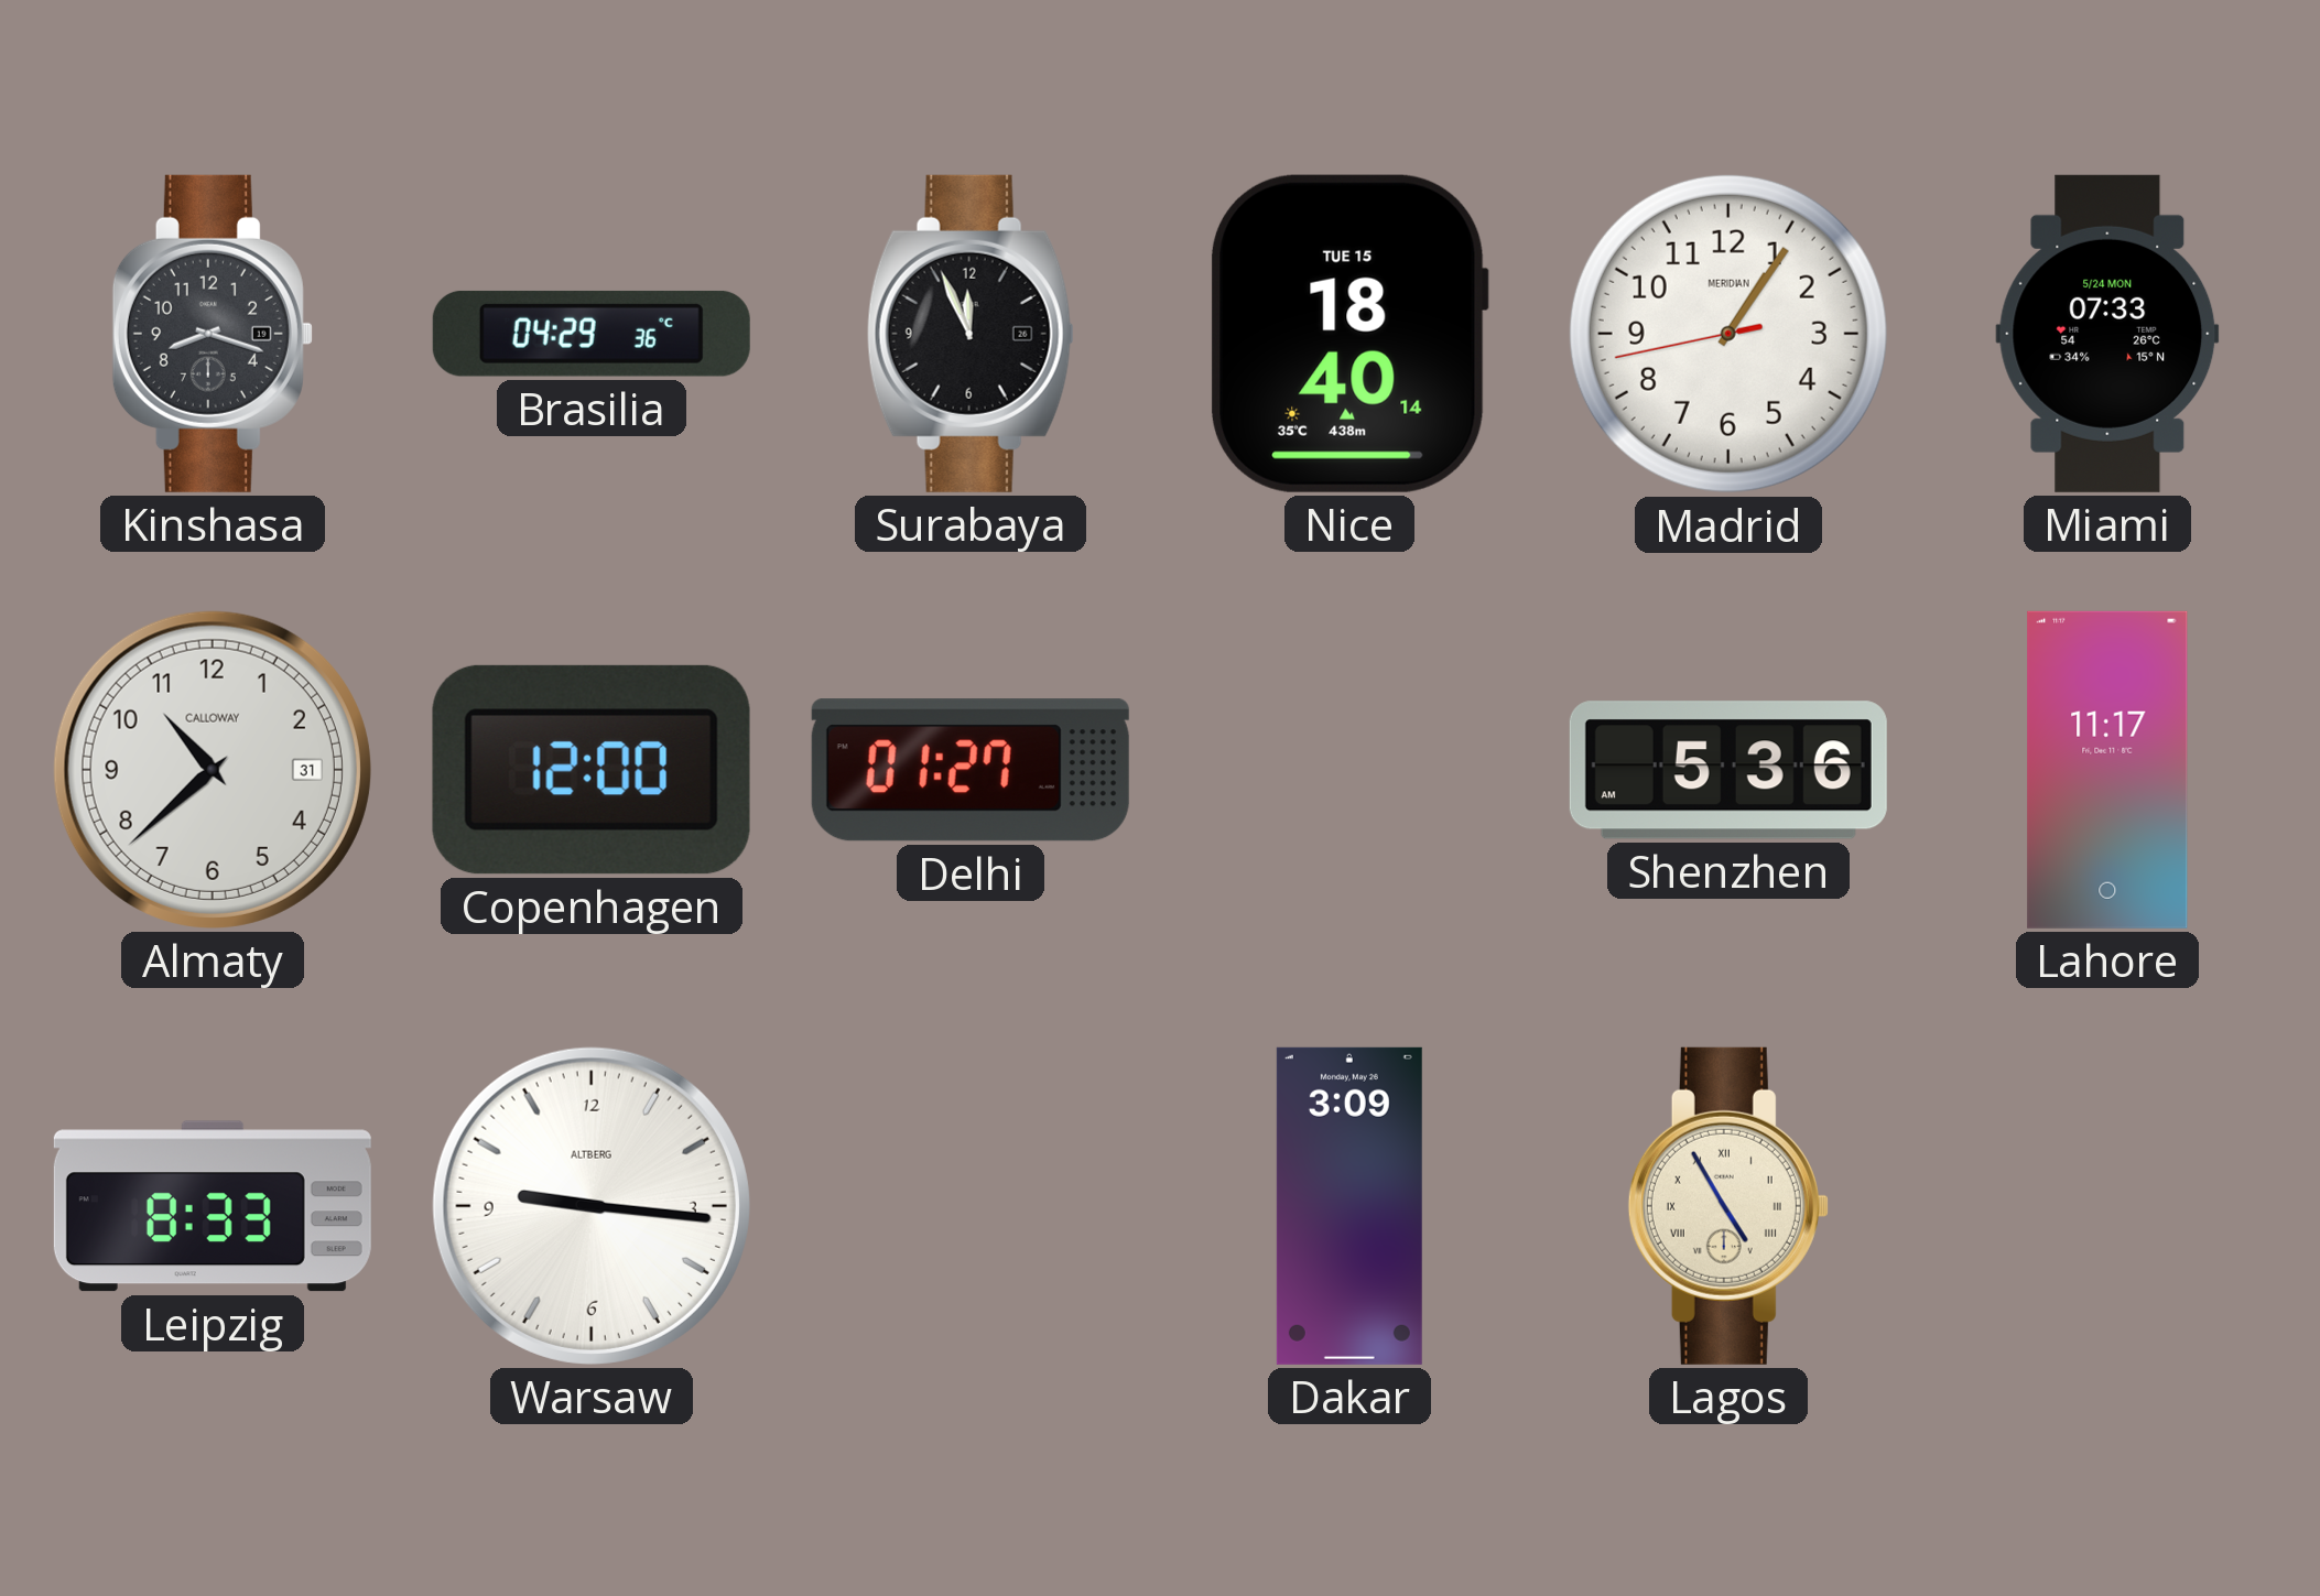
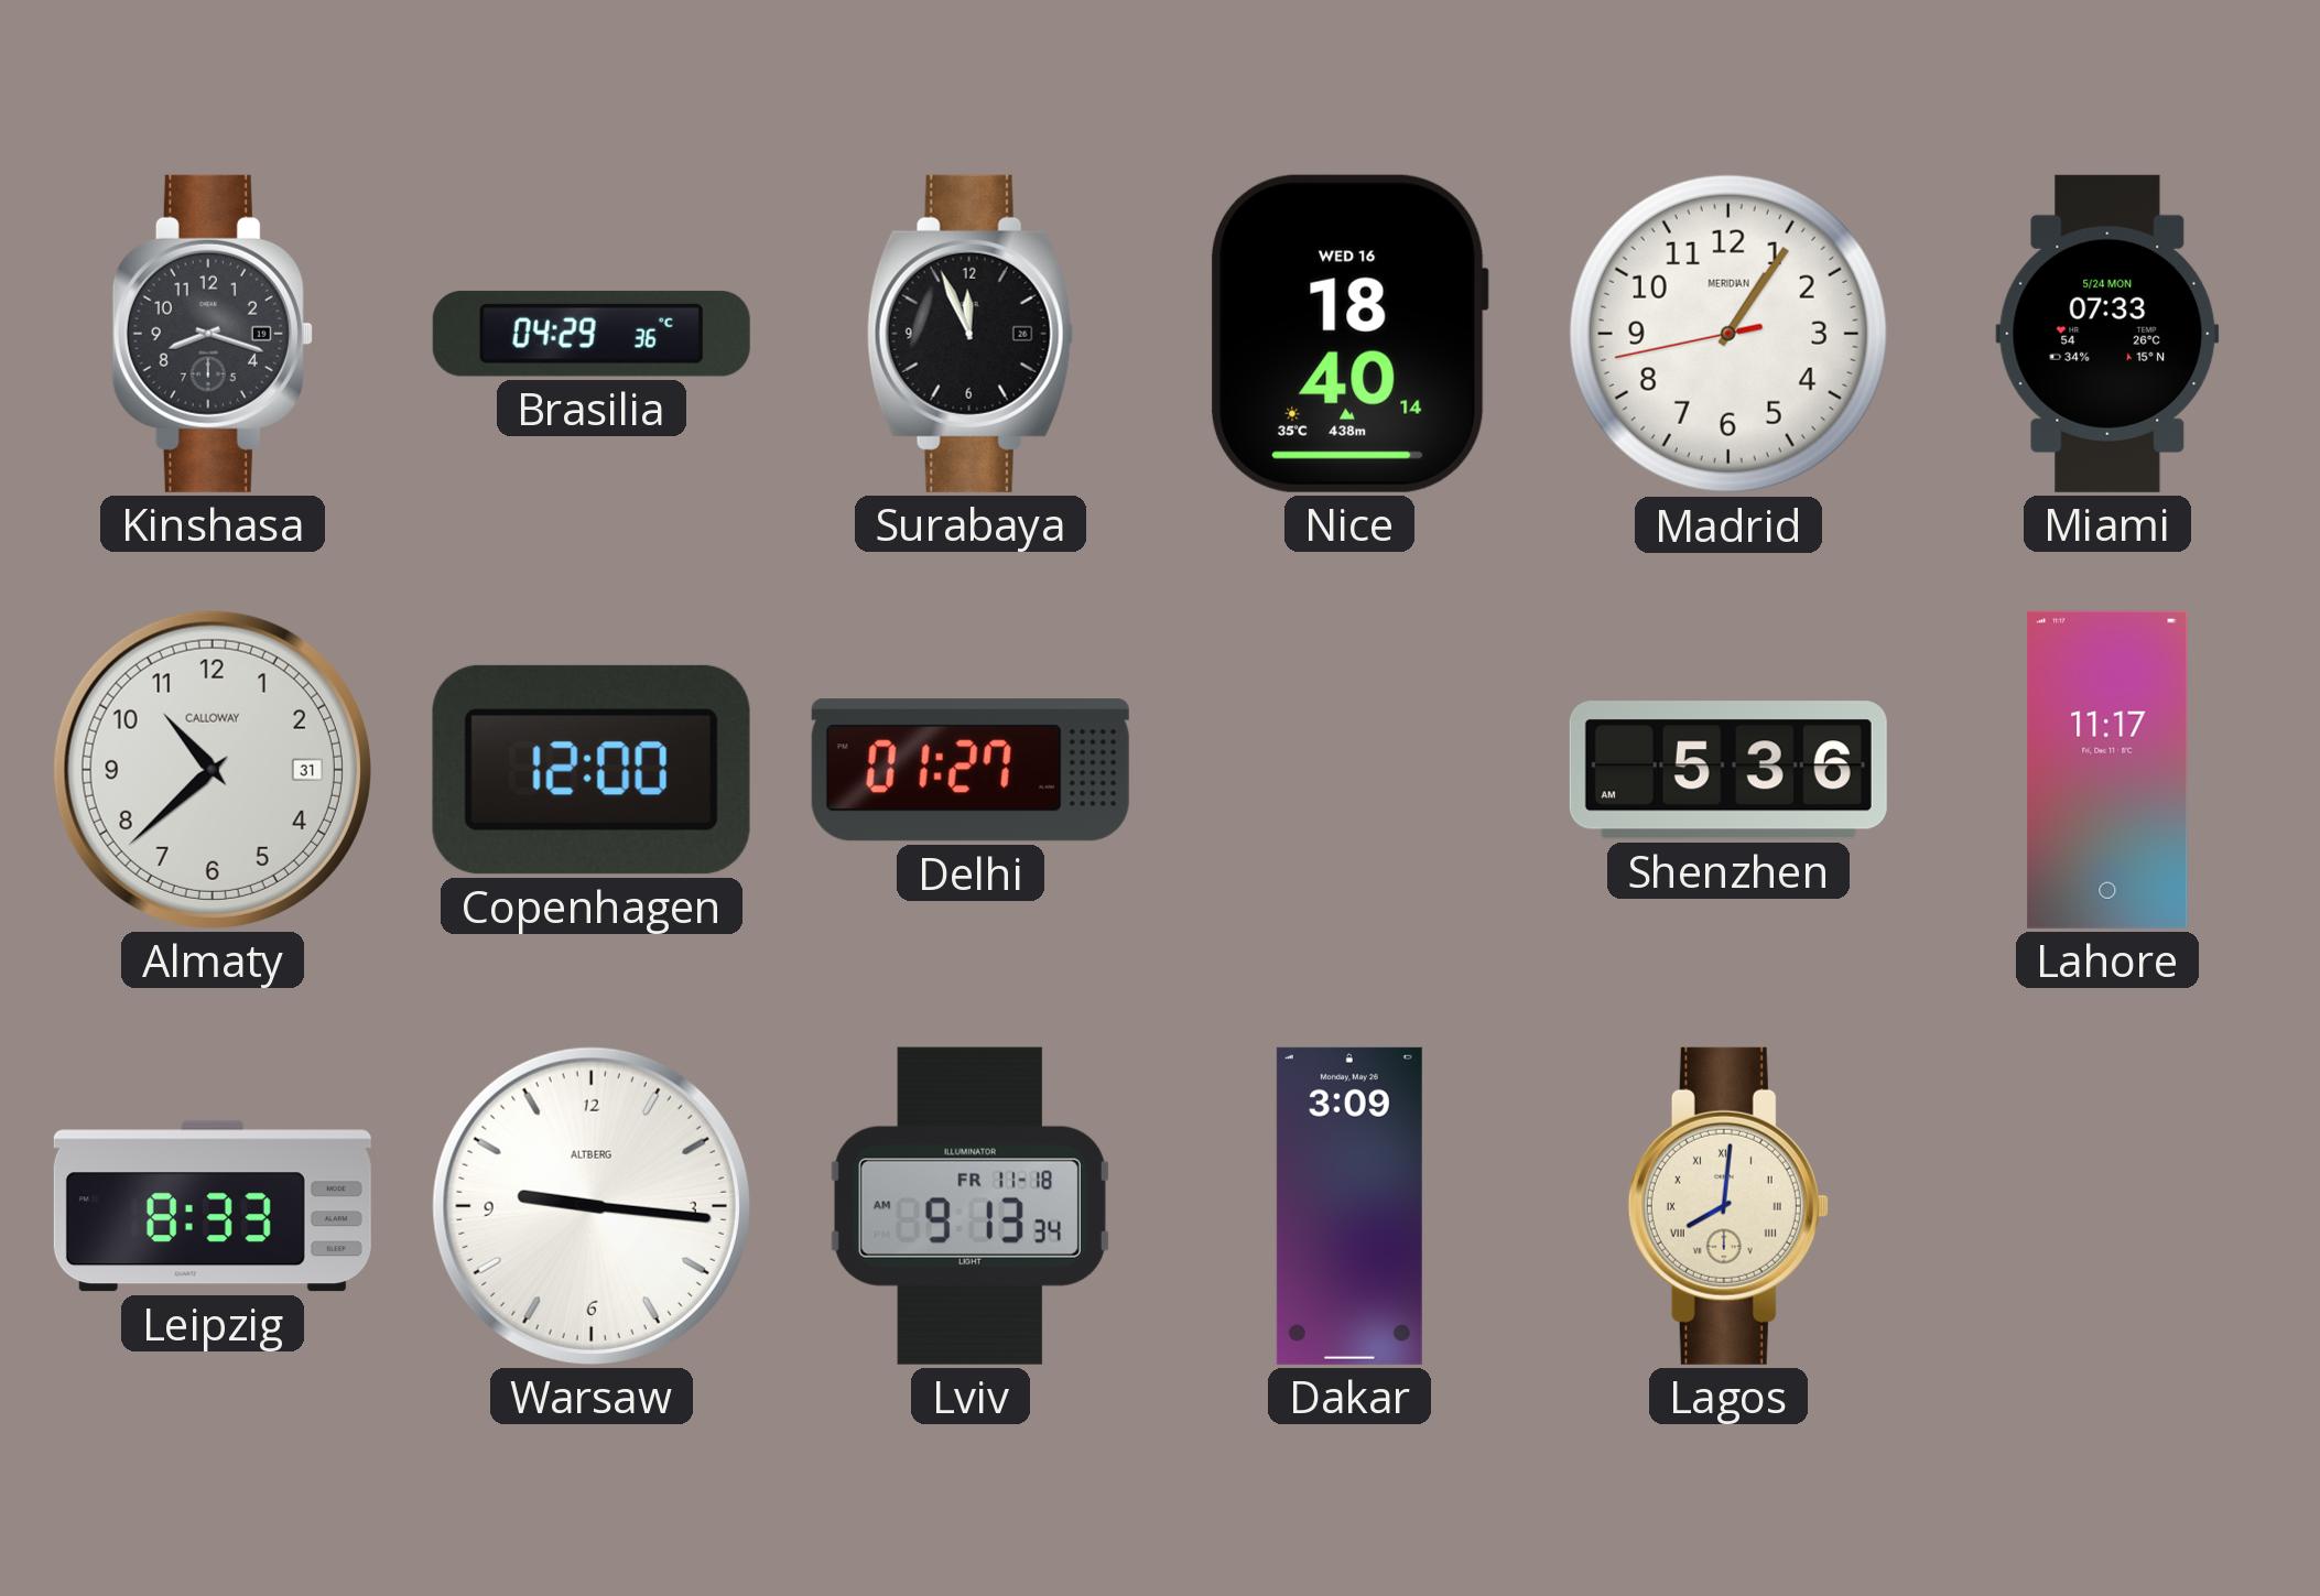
Nice date: TUE 15 -> WED 16 (1349, 334)
Lviv: none -> 9:13 (971, 1206)
Lagos: 4:55 -> 8:01 (1728, 1206)
